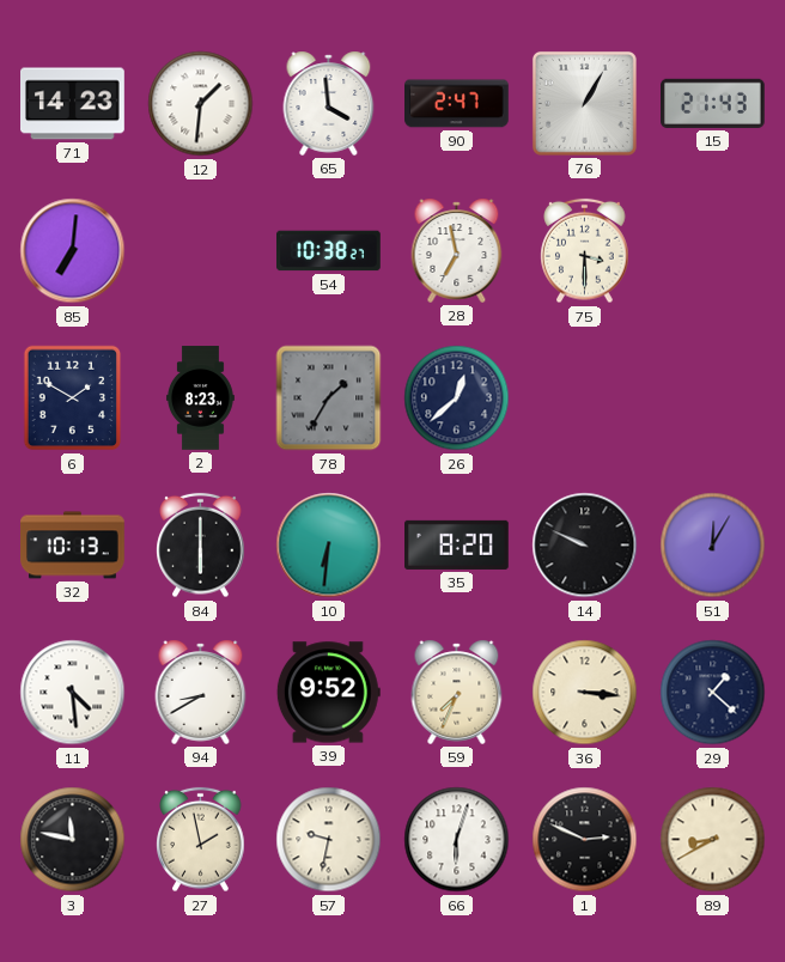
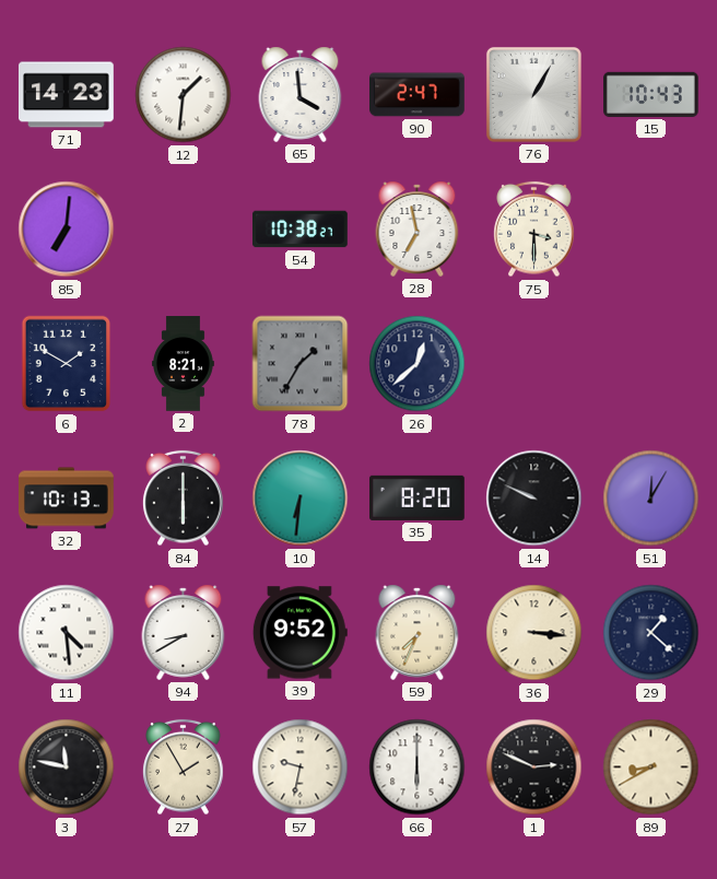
15: 21:43 -> 10:43 (651, 94)
2: 8:23 -> 8:21 (184, 364)
27: 1:58 -> 1:55 (184, 767)
66: 6:03 -> 6:00 (418, 767)
